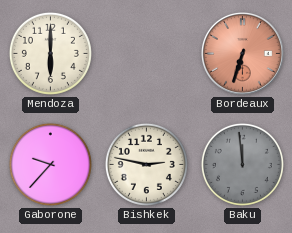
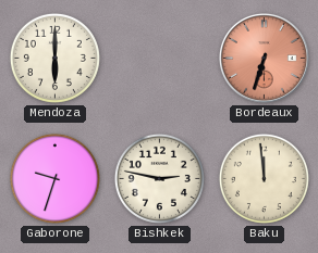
Gaborone: 9:37 -> 9:33 (54, 178)
Baku dial: grey -> cream (264, 178)
